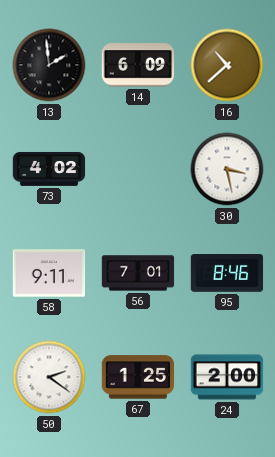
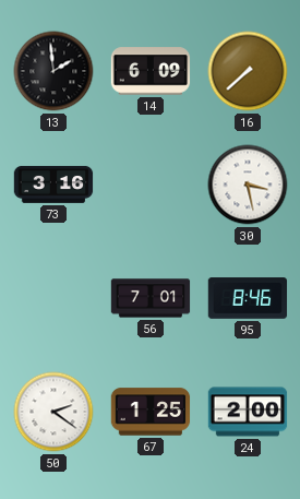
16: 10:38 -> 7:38 (248, 71)
73: 4:02 -> 3:16 (53, 185)
58: 9:11 -> none (49, 273)
